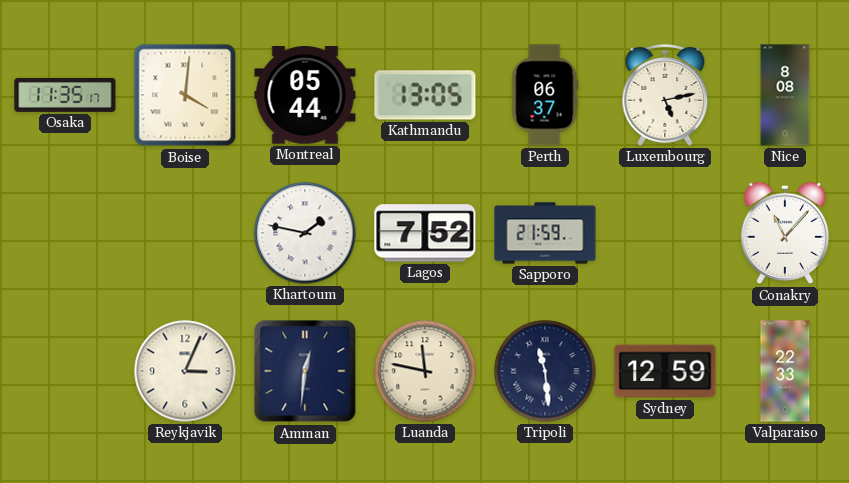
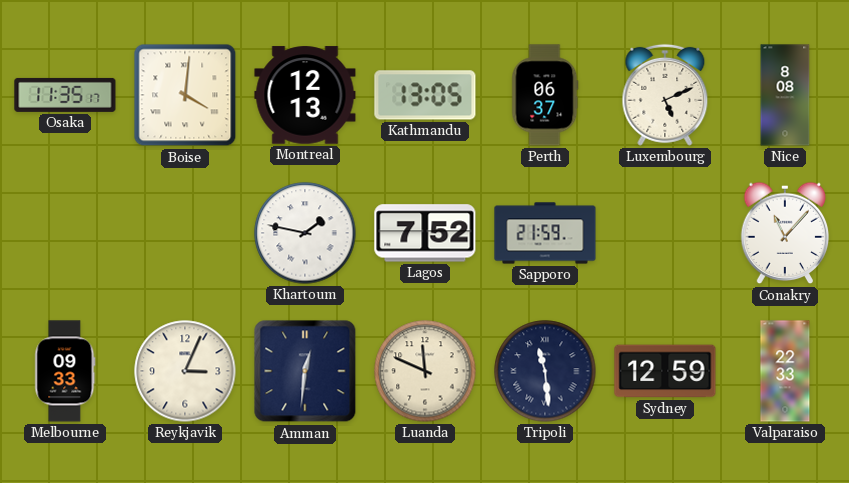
Montreal: 05:44 -> 12:13 (305, 95)
Luxembourg: 5:13 -> 5:11 (665, 95)
Melbourne: none -> 09:33 (65, 371)
Luanda: 11:47 -> 11:49 (425, 371)
